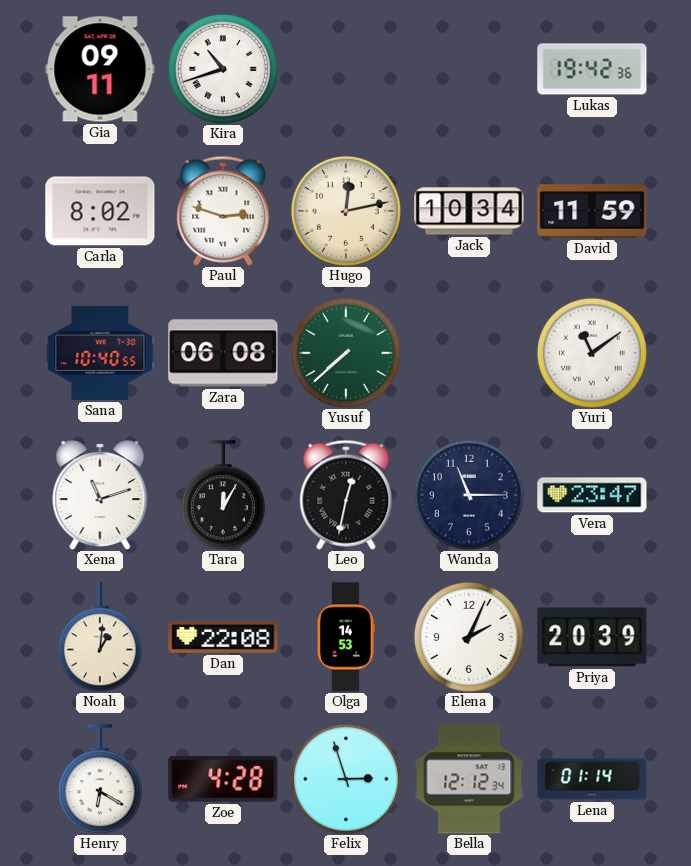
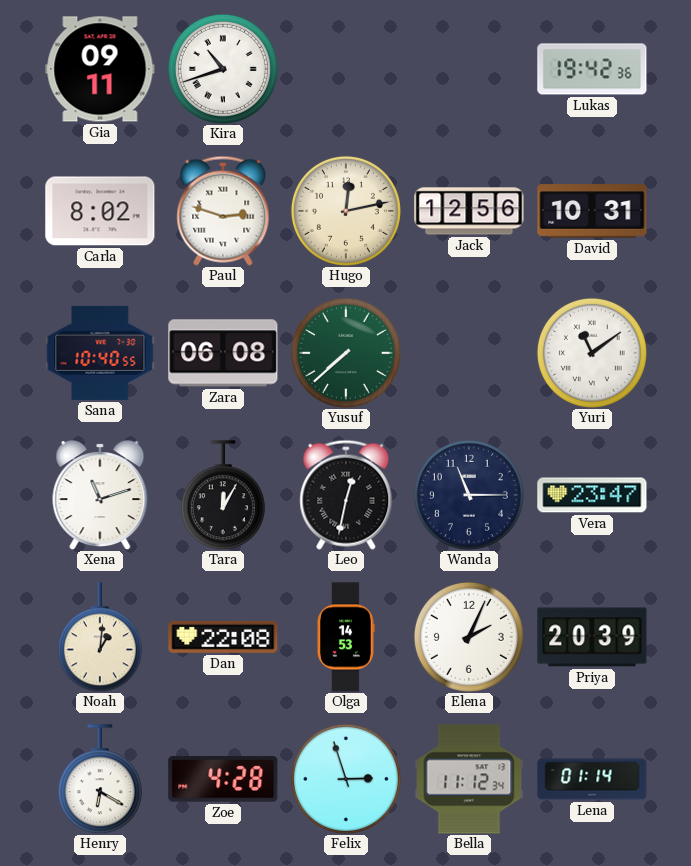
Jack: 10:34 -> 12:56 (469, 211)
David: 11:59 -> 10:31 (592, 211)
Bella: 12:12 -> 11:12 (469, 779)
